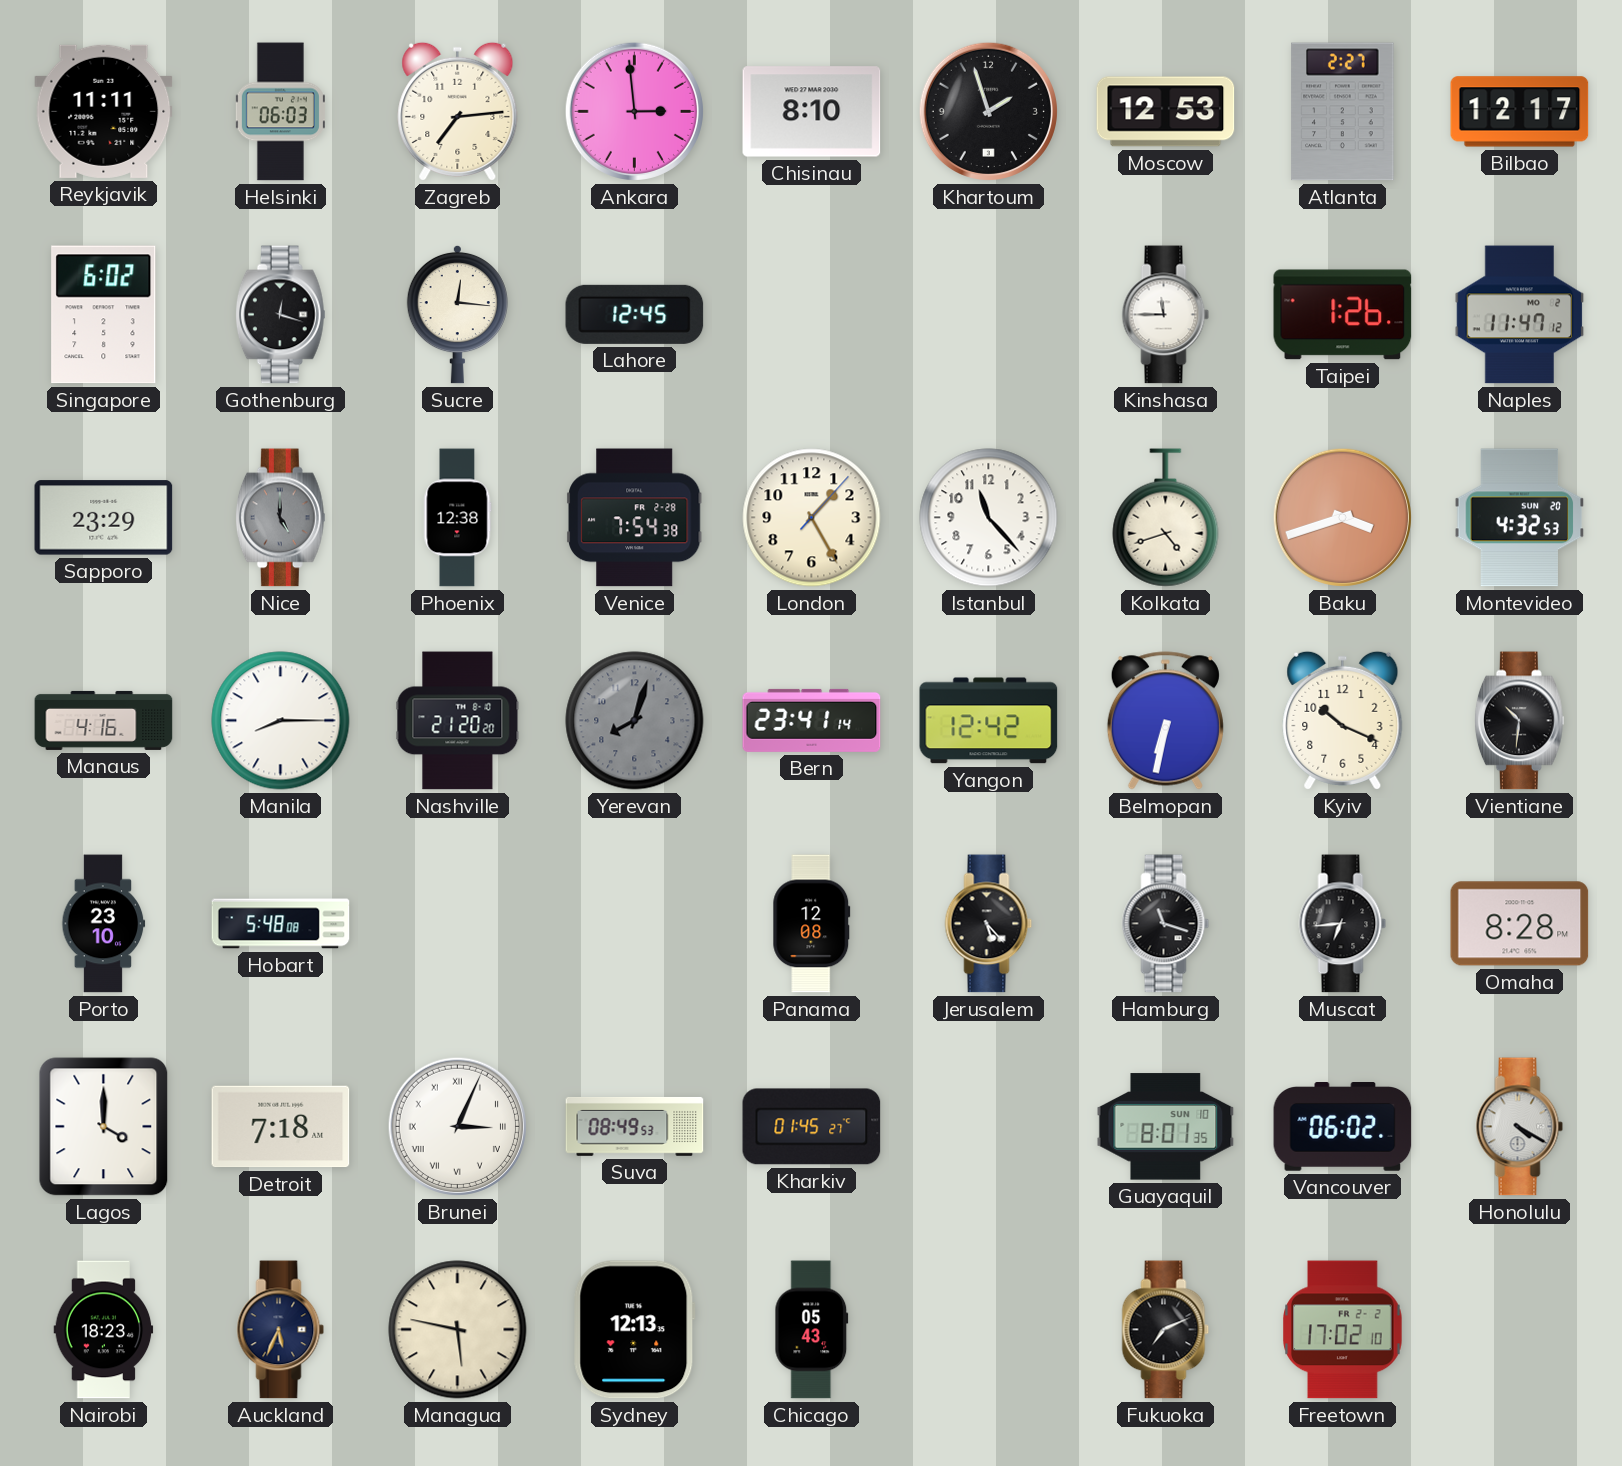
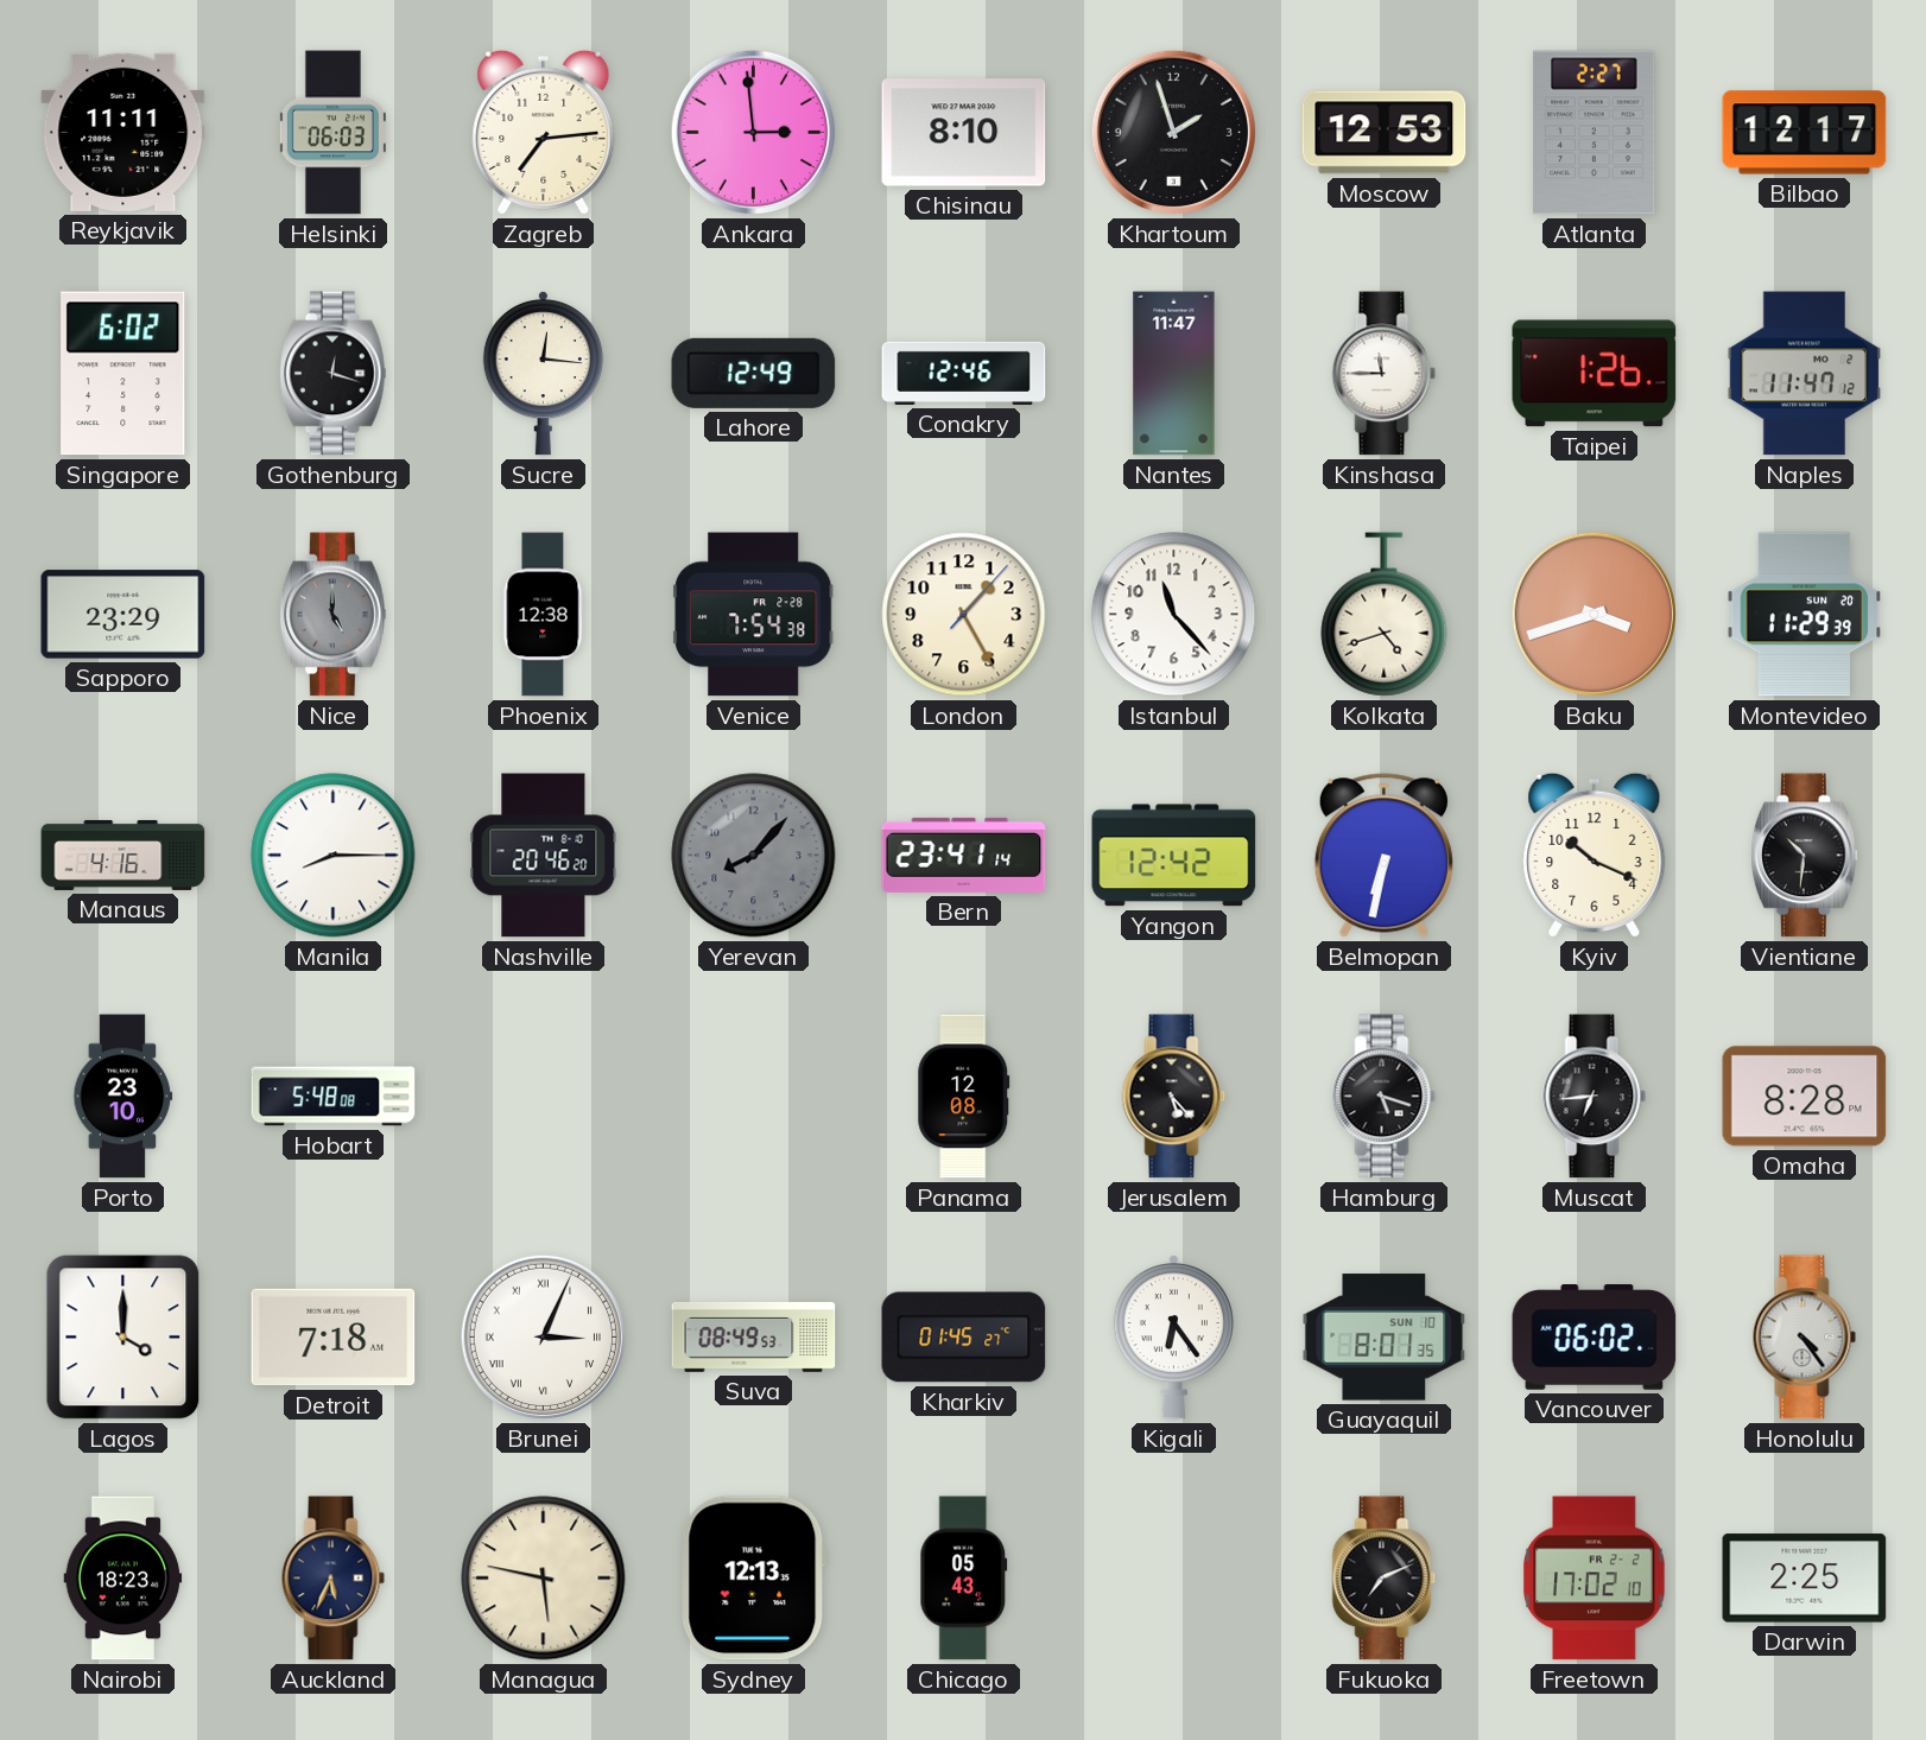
Lahore: 12:45 -> 12:49 (754, 373)
Conakry: none -> 12:46 (964, 373)
Nantes: none -> 11:47 (1174, 374)
Montevideo: 4:32 -> 11:29 (1805, 615)
Nashville: 21:20 -> 20:46 (544, 856)
Yerevan: 8:03 -> 8:07 (754, 856)
Hamburg: 11:18 -> 5:18 (1385, 1097)
Kigali: none -> 6:24 (1173, 1336)
Honolulu: 4:20 -> 4:24 (1805, 1338)
Darwin: none -> 2:25 (1805, 1579)
